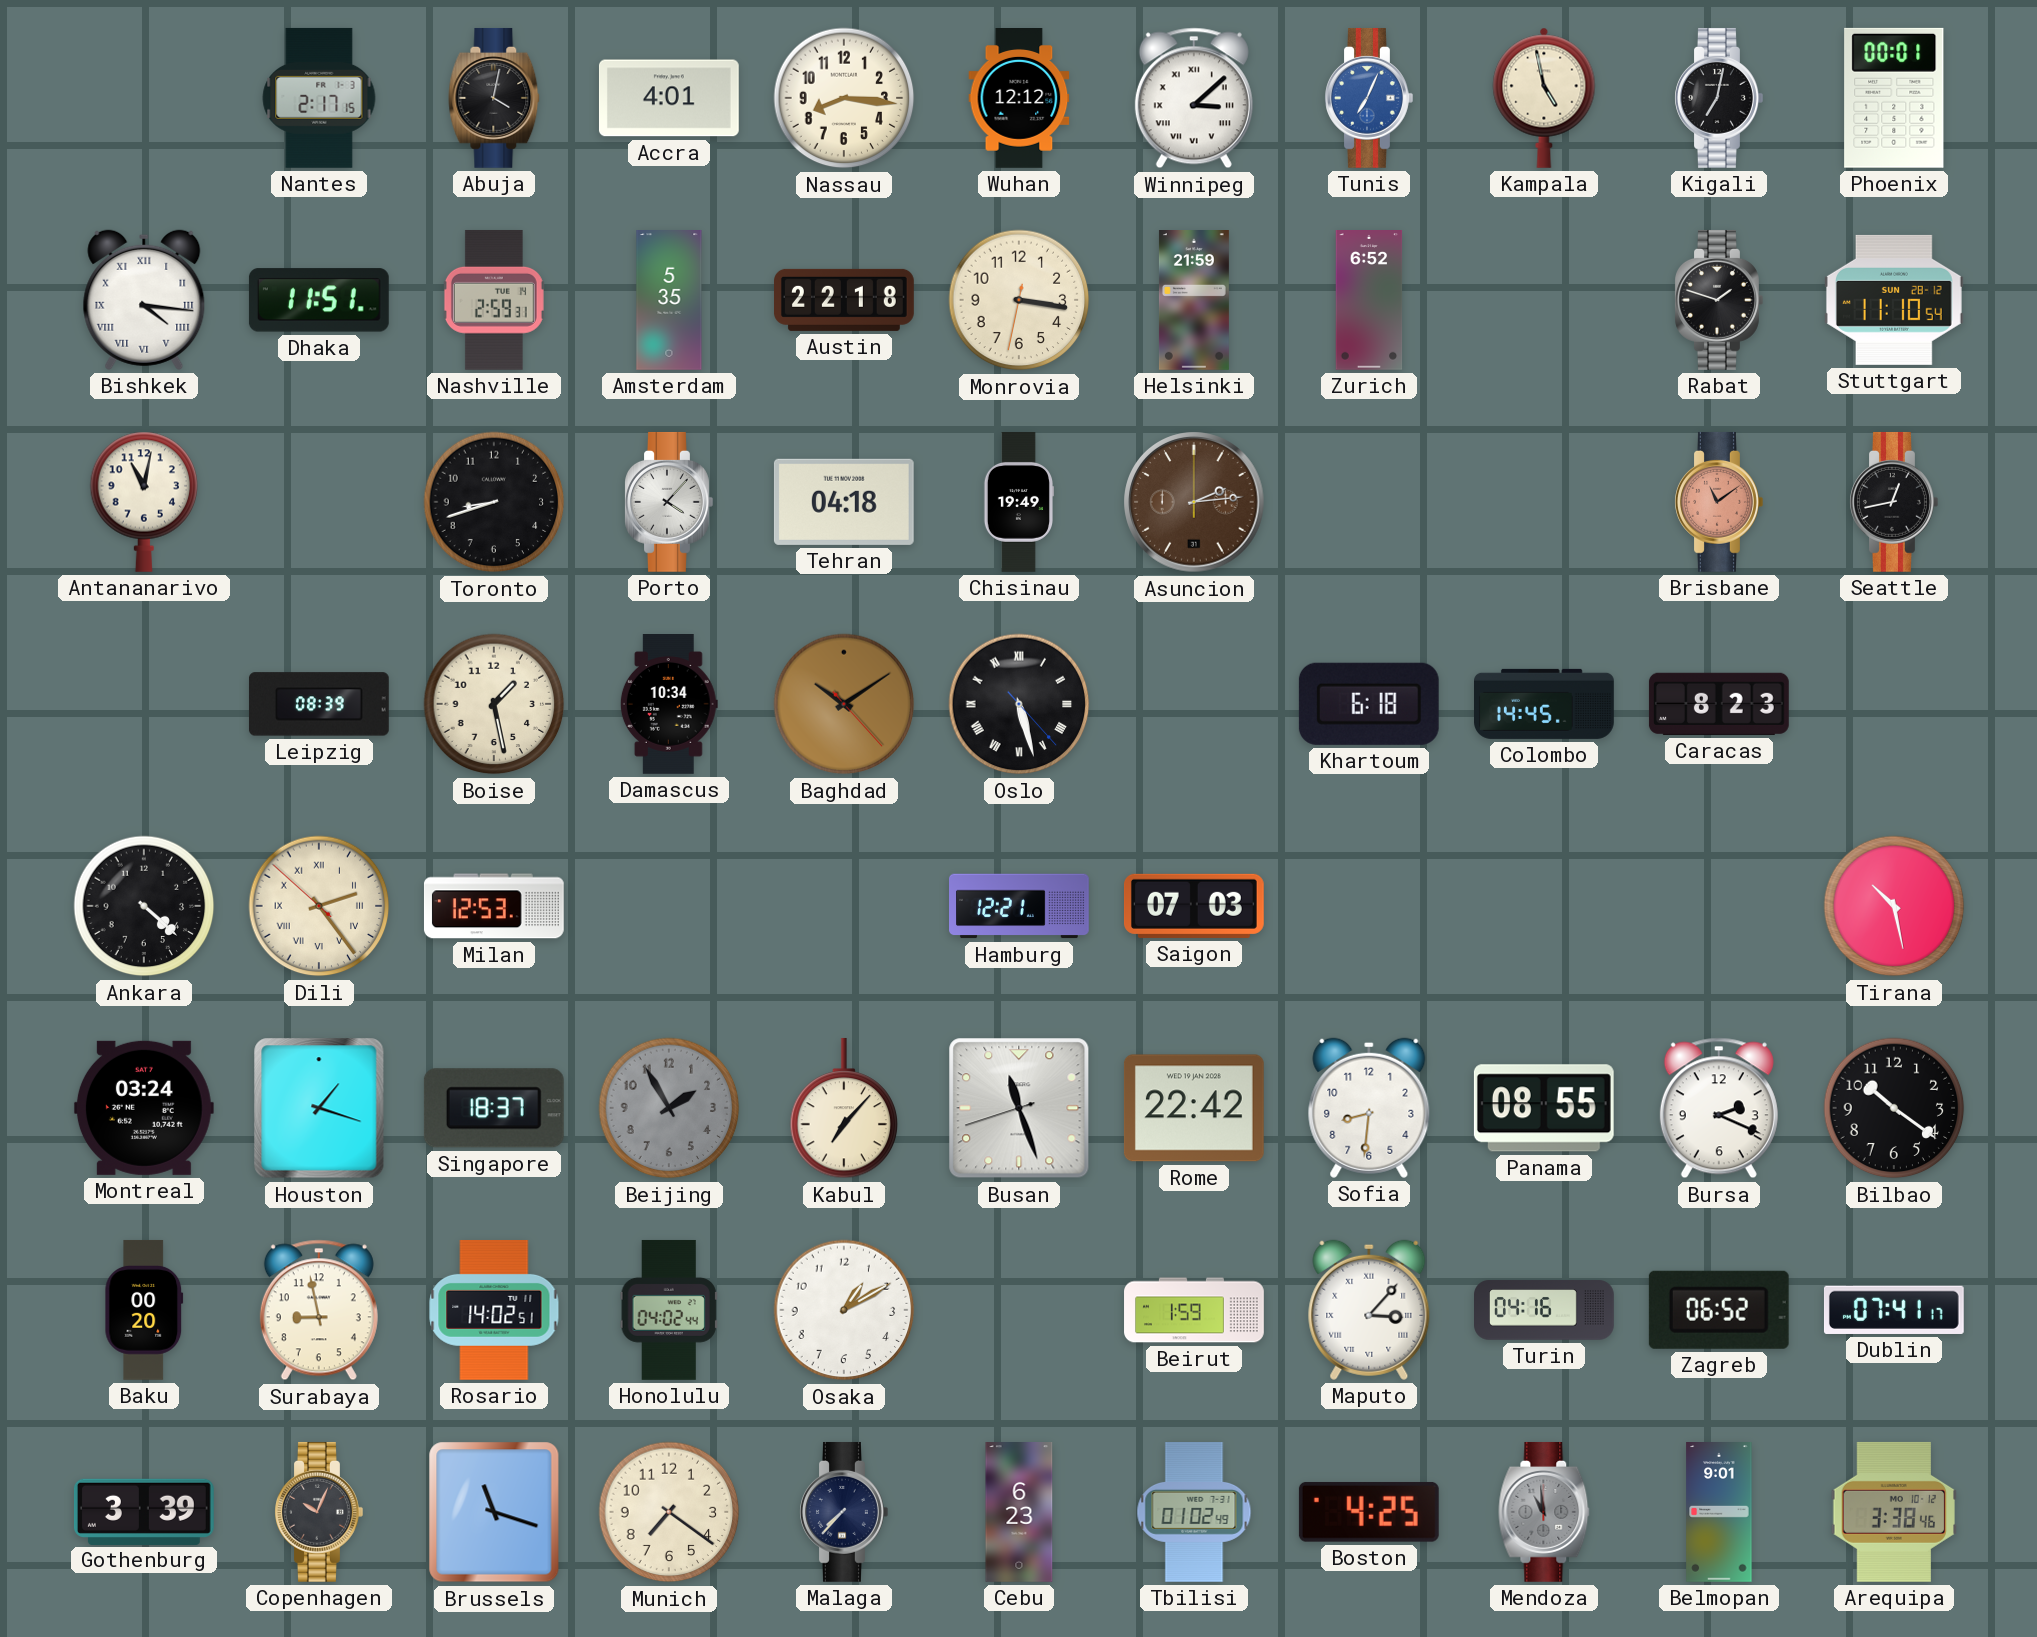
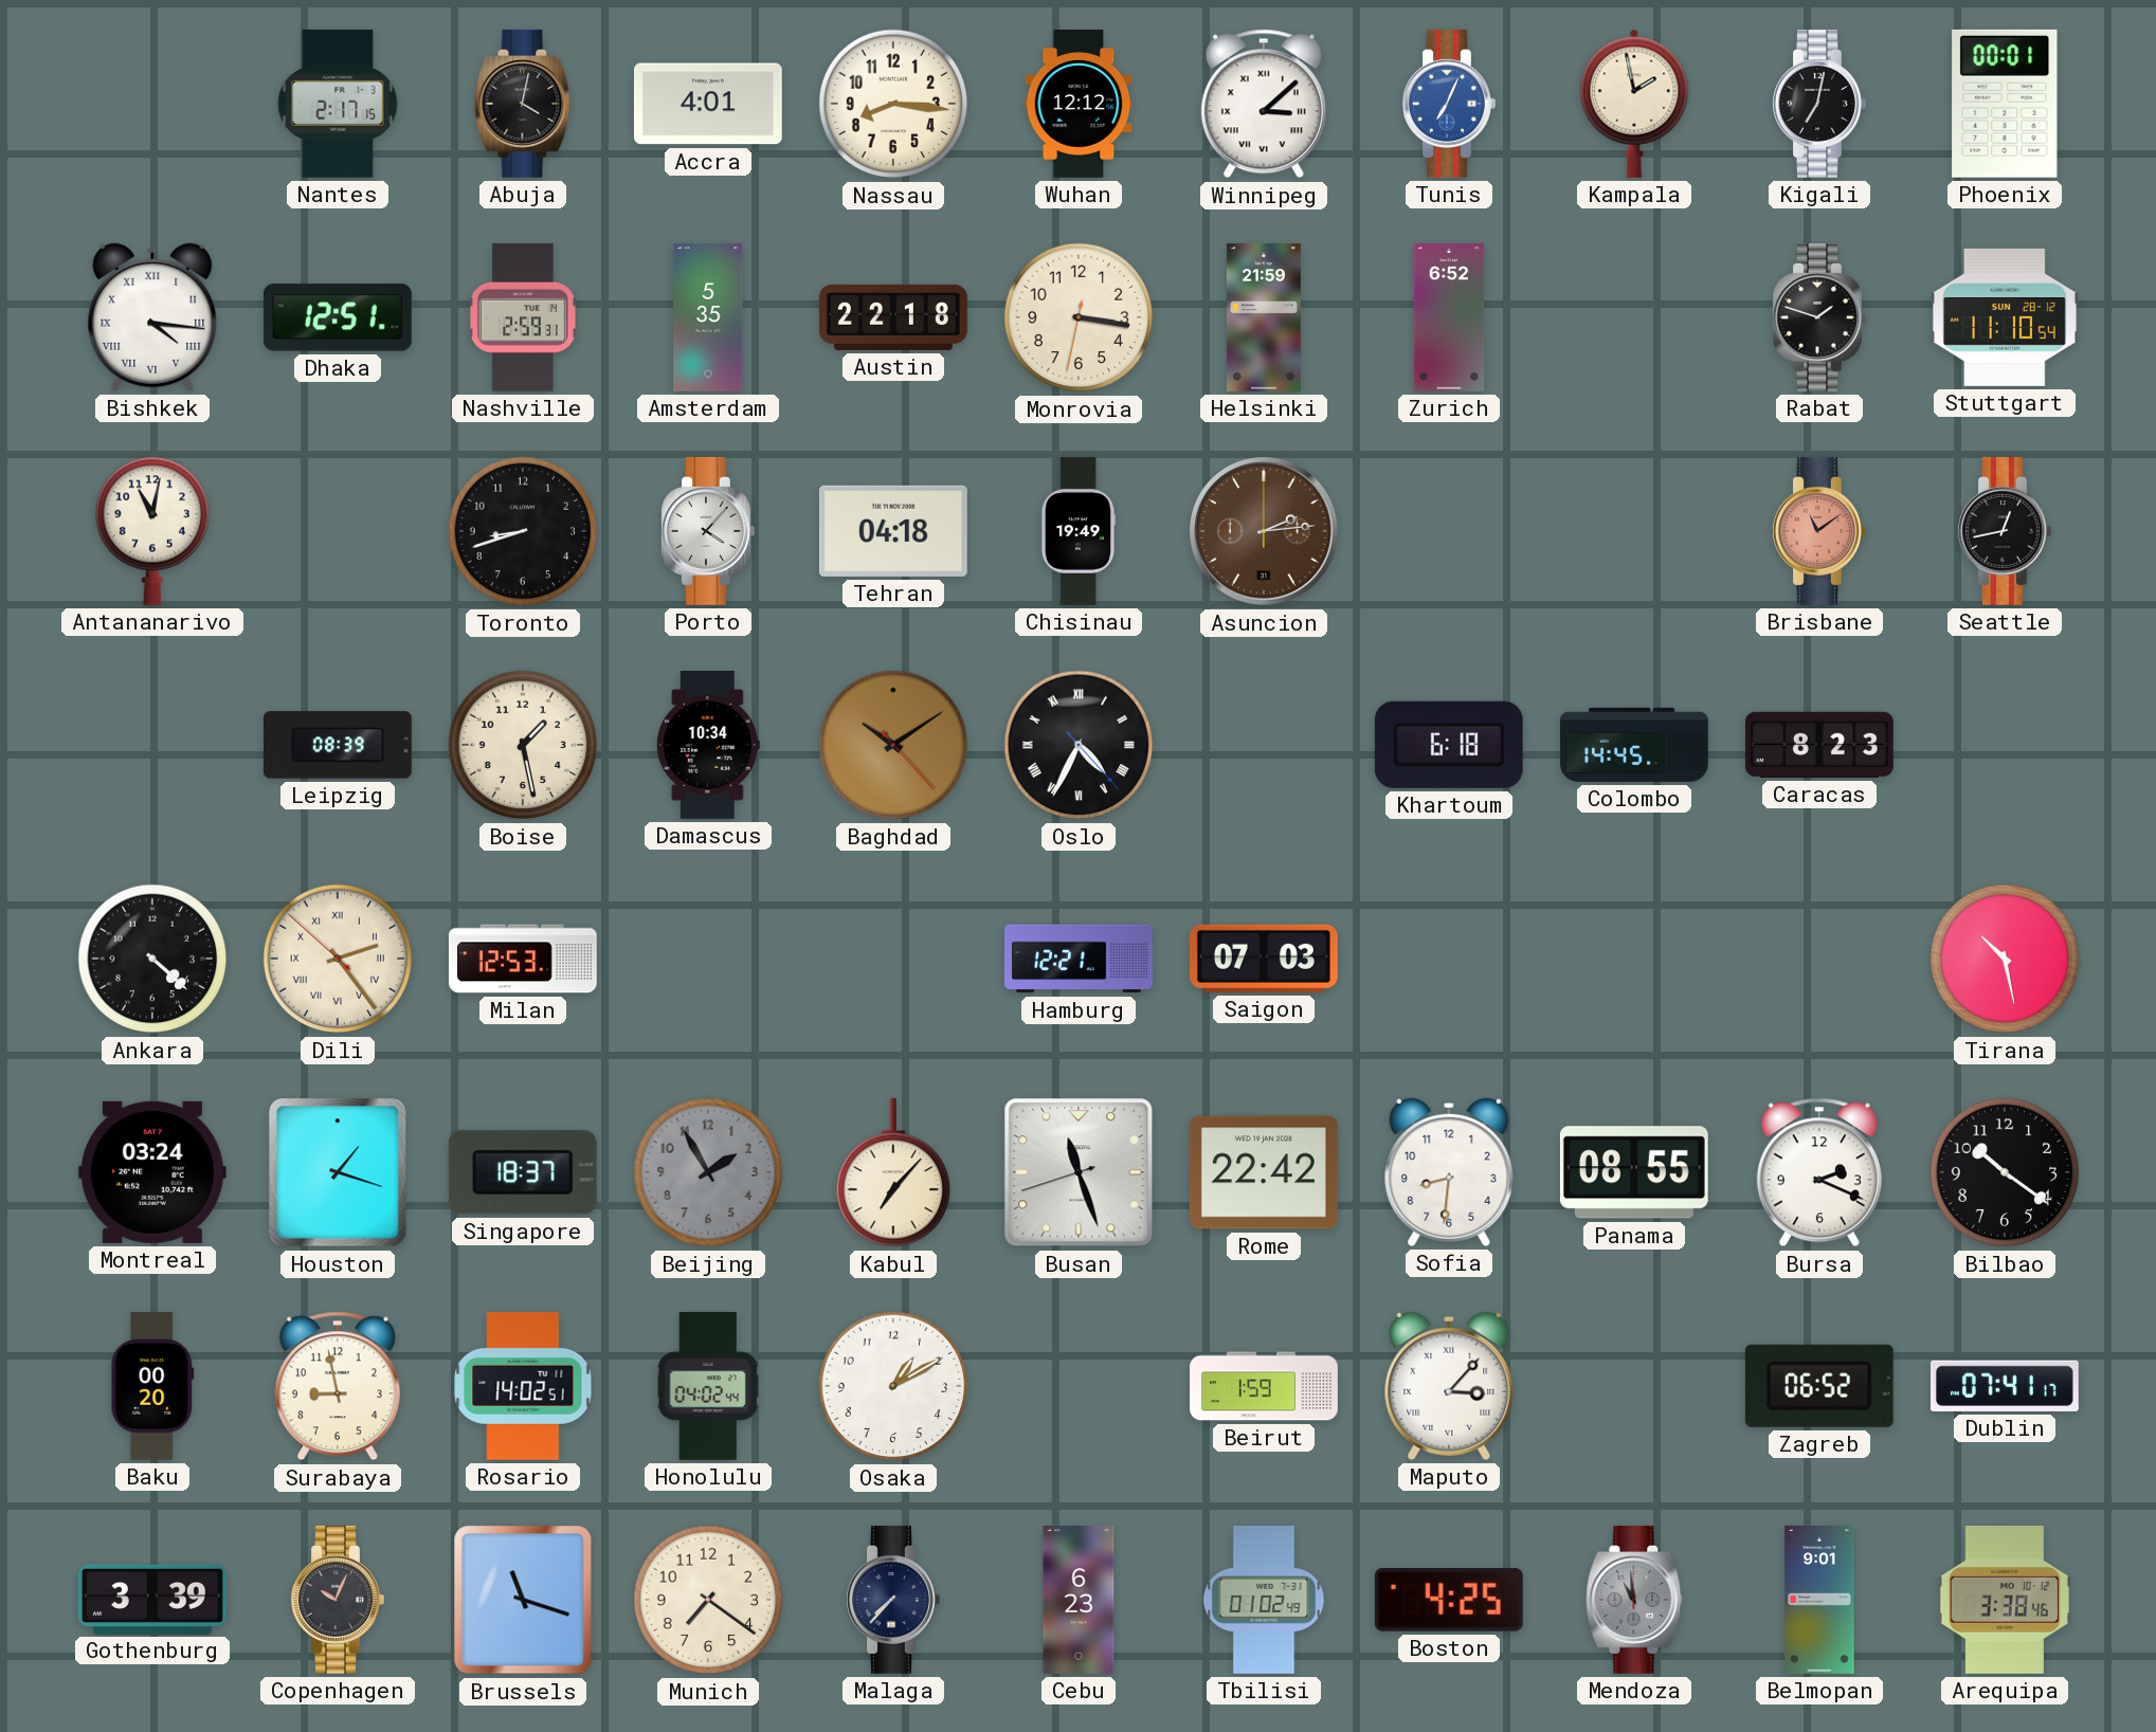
Kampala: 4:58 -> 1:58 (1634, 104)
Dhaka: 11:51 -> 12:51 (338, 317)
Oslo: 5:27 -> 4:34 (1079, 745)
Turin: 04:16 -> none (1545, 1310)
